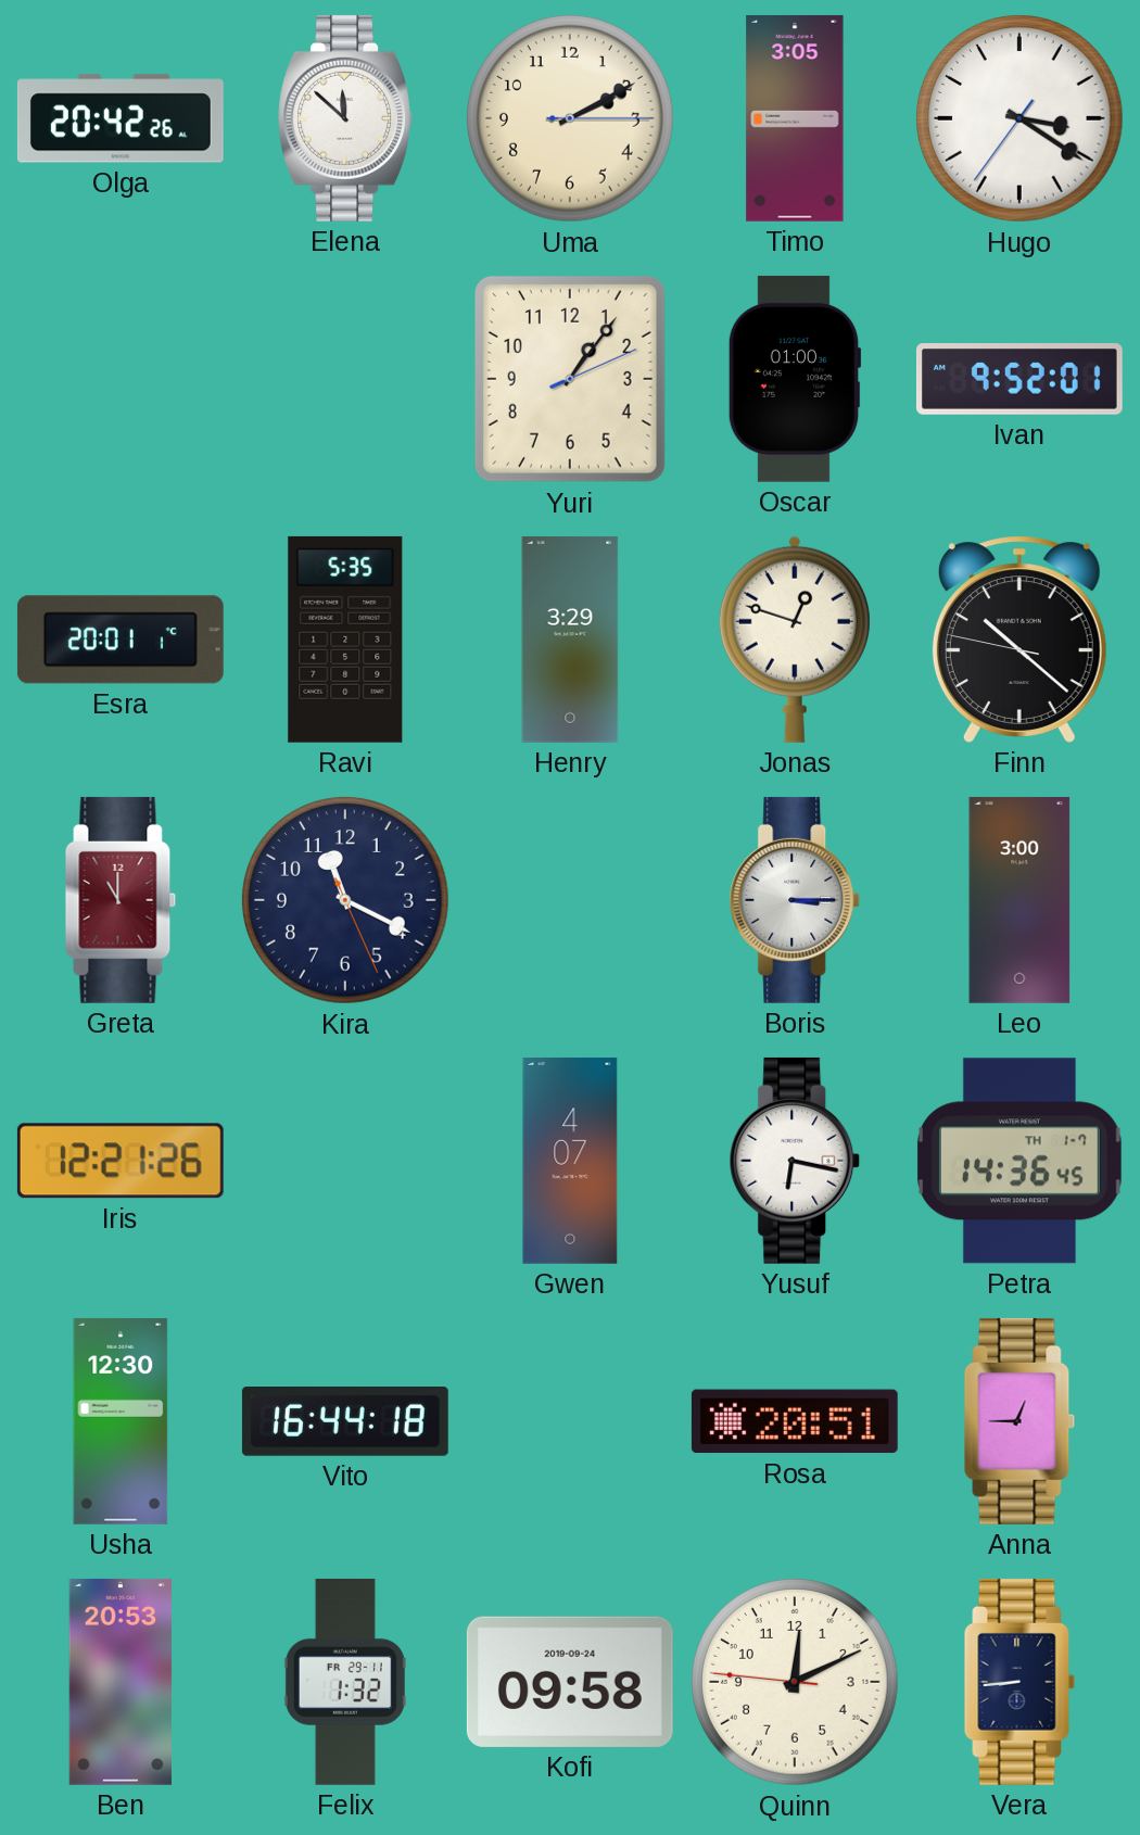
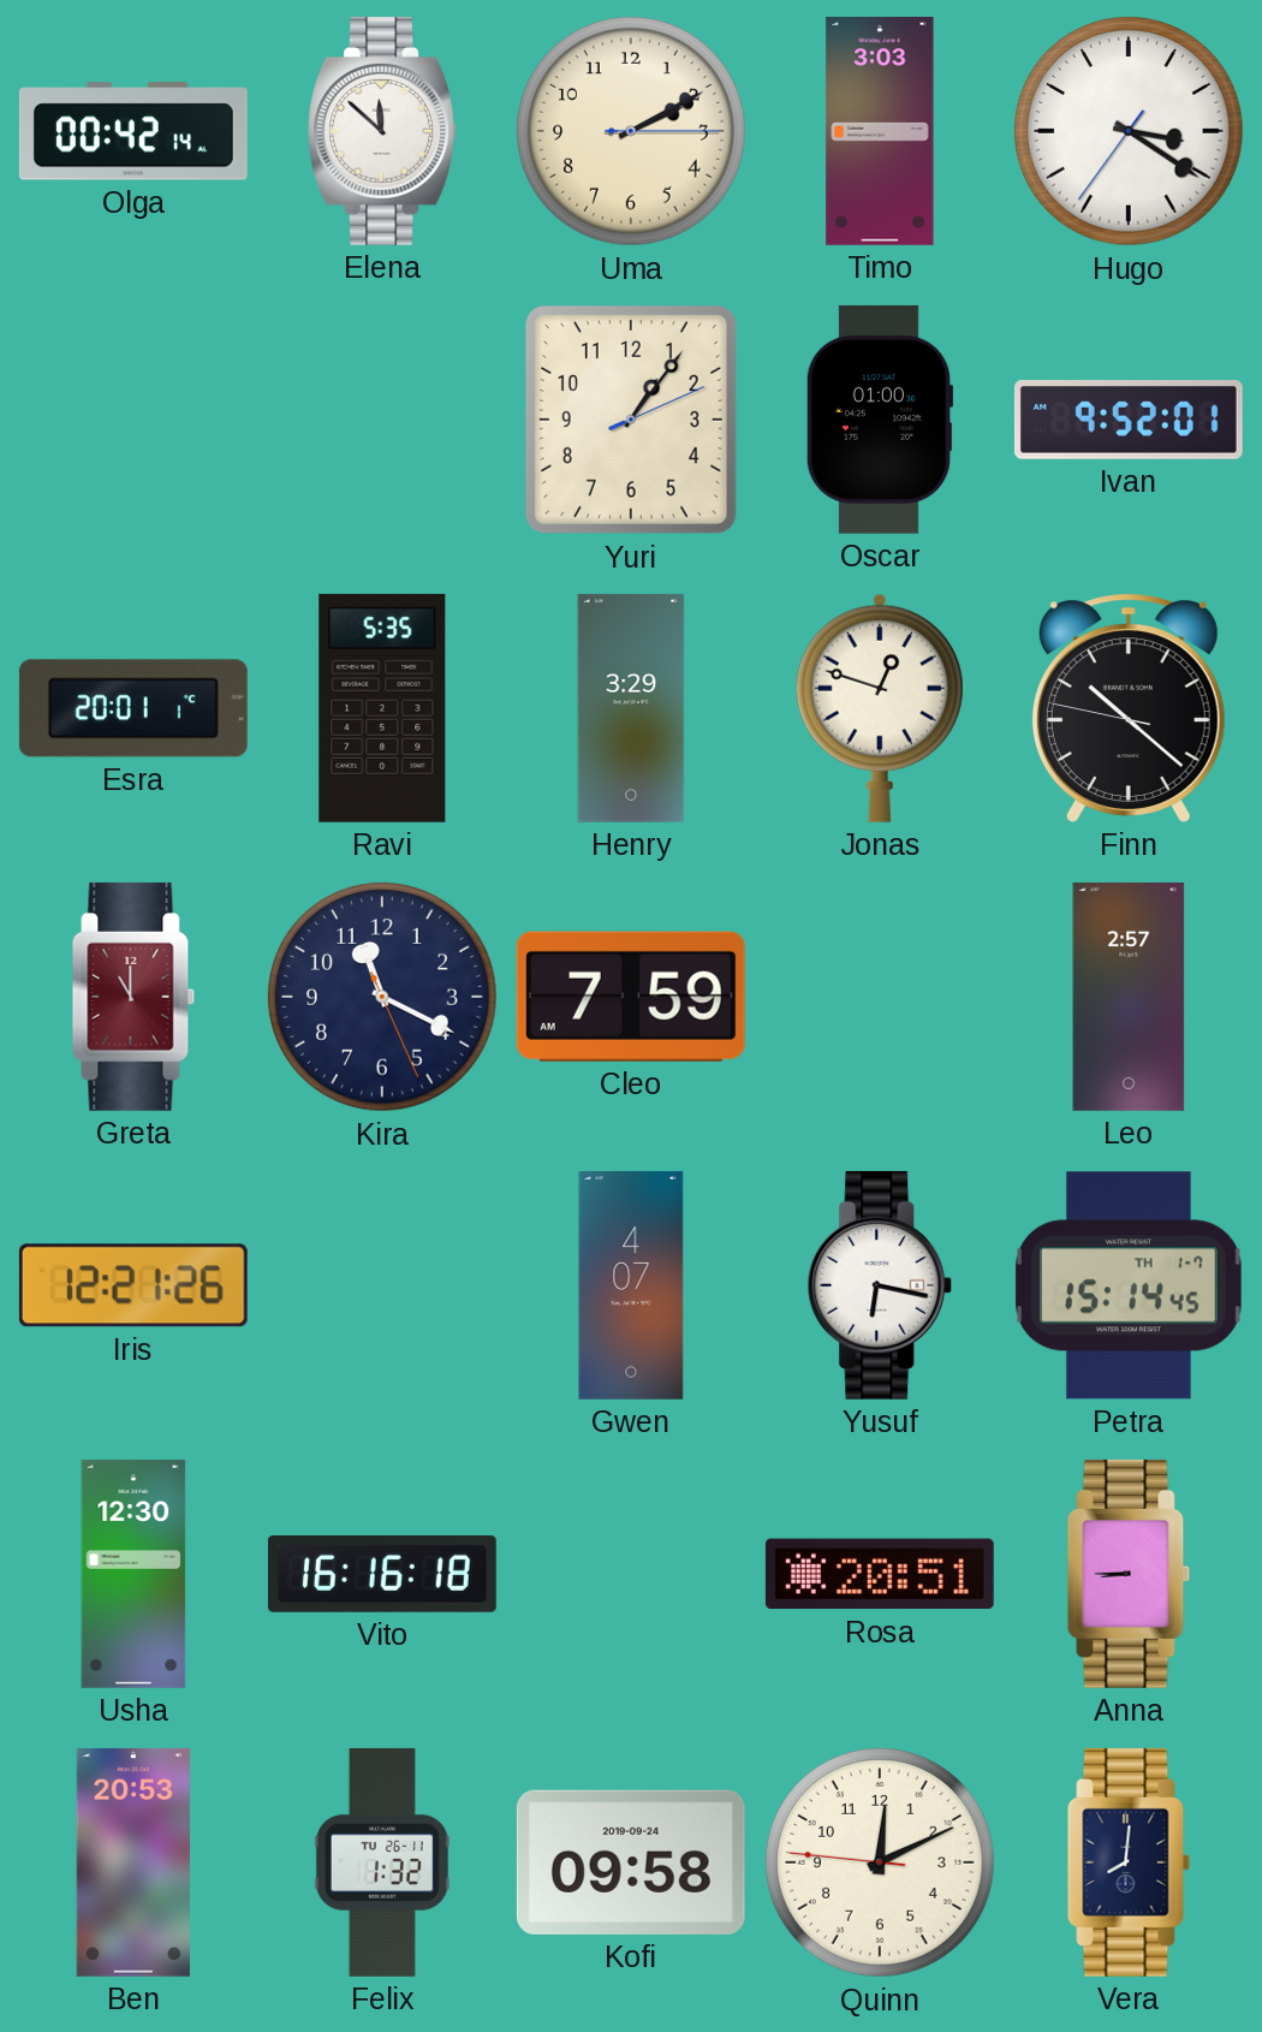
Olga: 20:42 -> 00:42 (133, 131)
Timo: 3:05 -> 3:03 (880, 131)
Cleo: none -> 7:59 (631, 997)
Boris: 3:15 -> none (795, 900)
Leo: 3:00 -> 2:57 (1129, 997)
Petra: 14:36 -> 15:14 (1129, 1285)
Vito: 16:44 -> 16:16 (382, 1575)
Anna: 12:45 -> 8:45 (1129, 1574)
Felix date: FR 29-11 -> TU 26-11 (382, 1862)
Vera: 8:44 -> 8:01 (1129, 1862)
